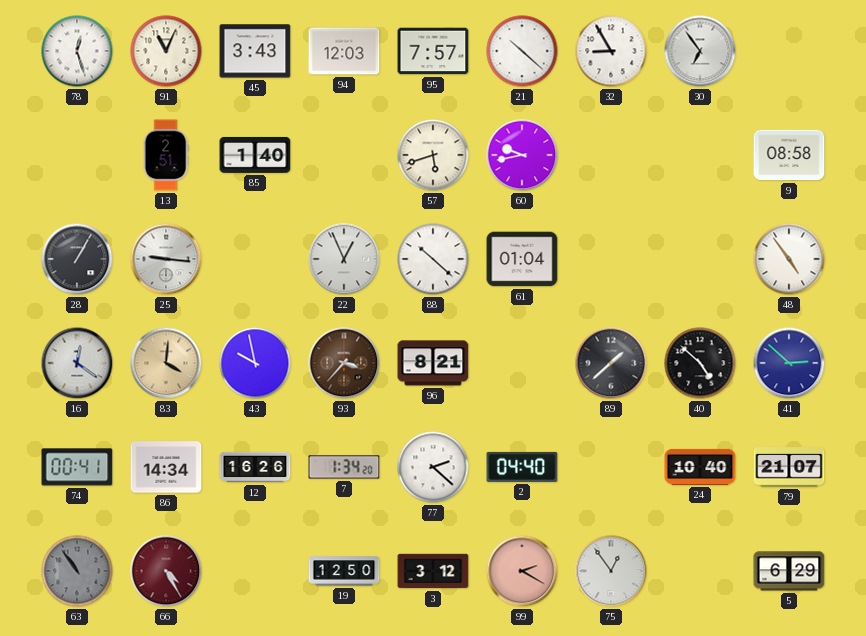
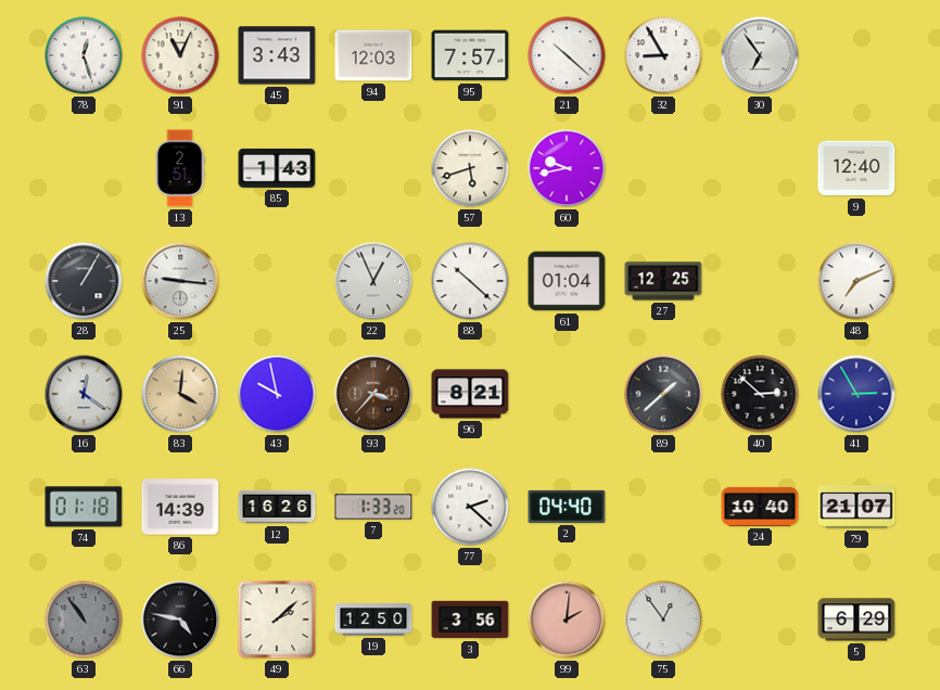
85: 1:40 -> 1:43 (277, 168)
9: 08:58 -> 12:40 (856, 168)
27: none -> 12:25 (663, 281)
48: 4:54 -> 7:11 (856, 281)
40: 4:52 -> 2:52 (760, 394)
41: 2:52 -> 2:55 (856, 394)
74: 00:41 -> 01:18 (84, 507)
86: 14:34 -> 14:39 (180, 507)
7: 1:34 -> 1:33 (373, 507)
66: 4:25 -> 4:47 (180, 619)
66 dial: burgundy -> black (180, 619)
49: none -> 2:08 (277, 619)
3: 3:12 -> 3:56 (470, 619)
99: 2:20 -> 2:01 (567, 619)
